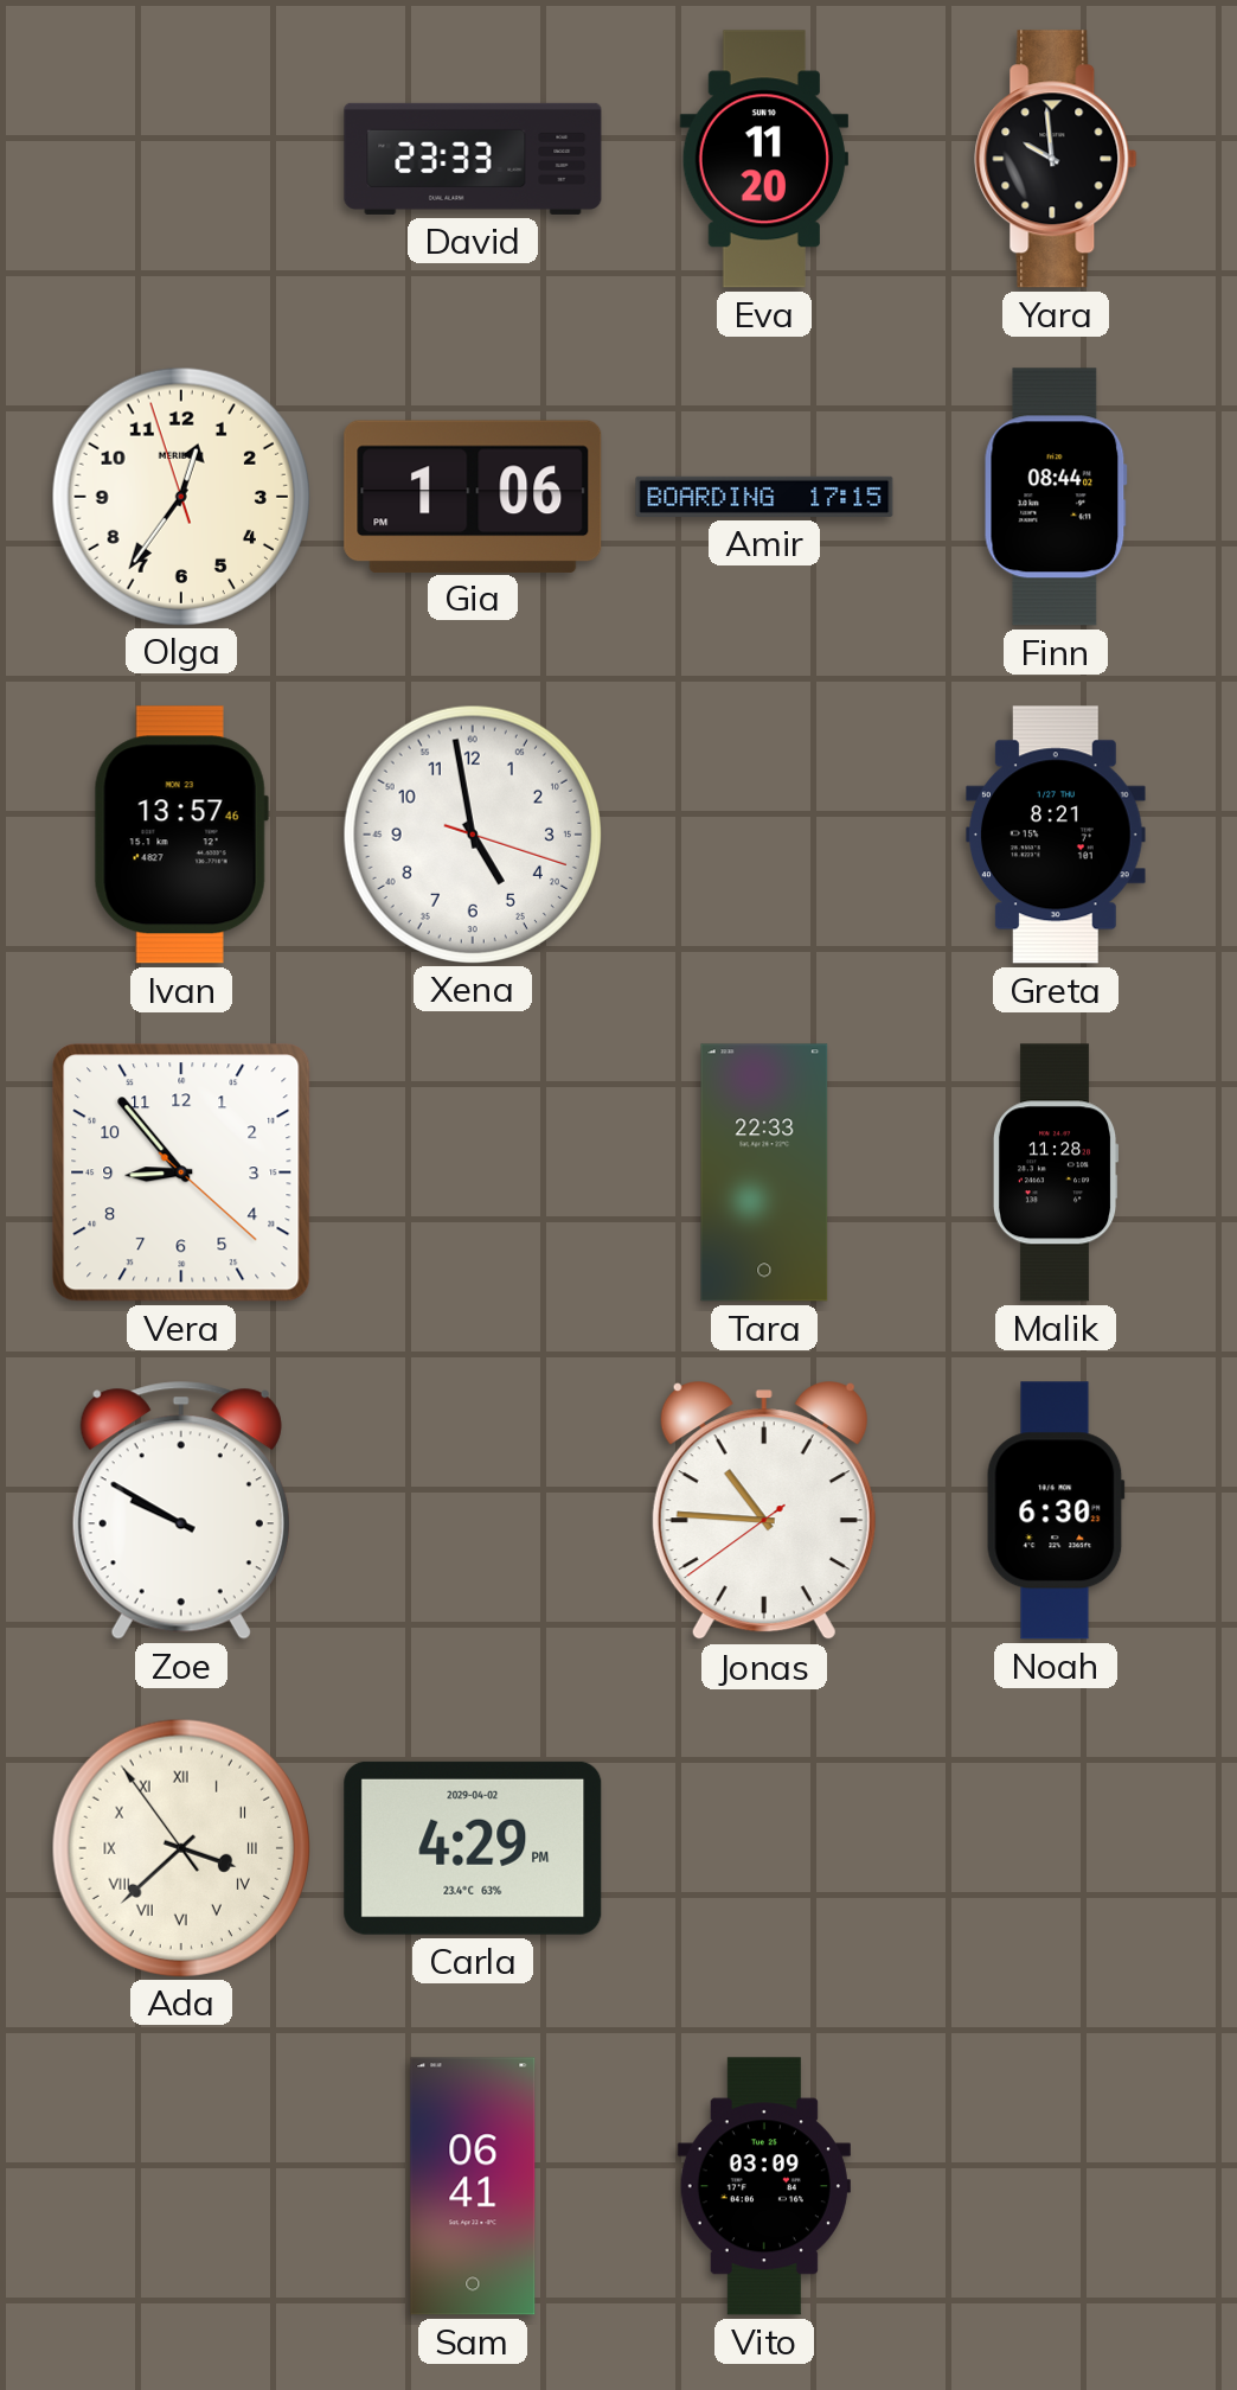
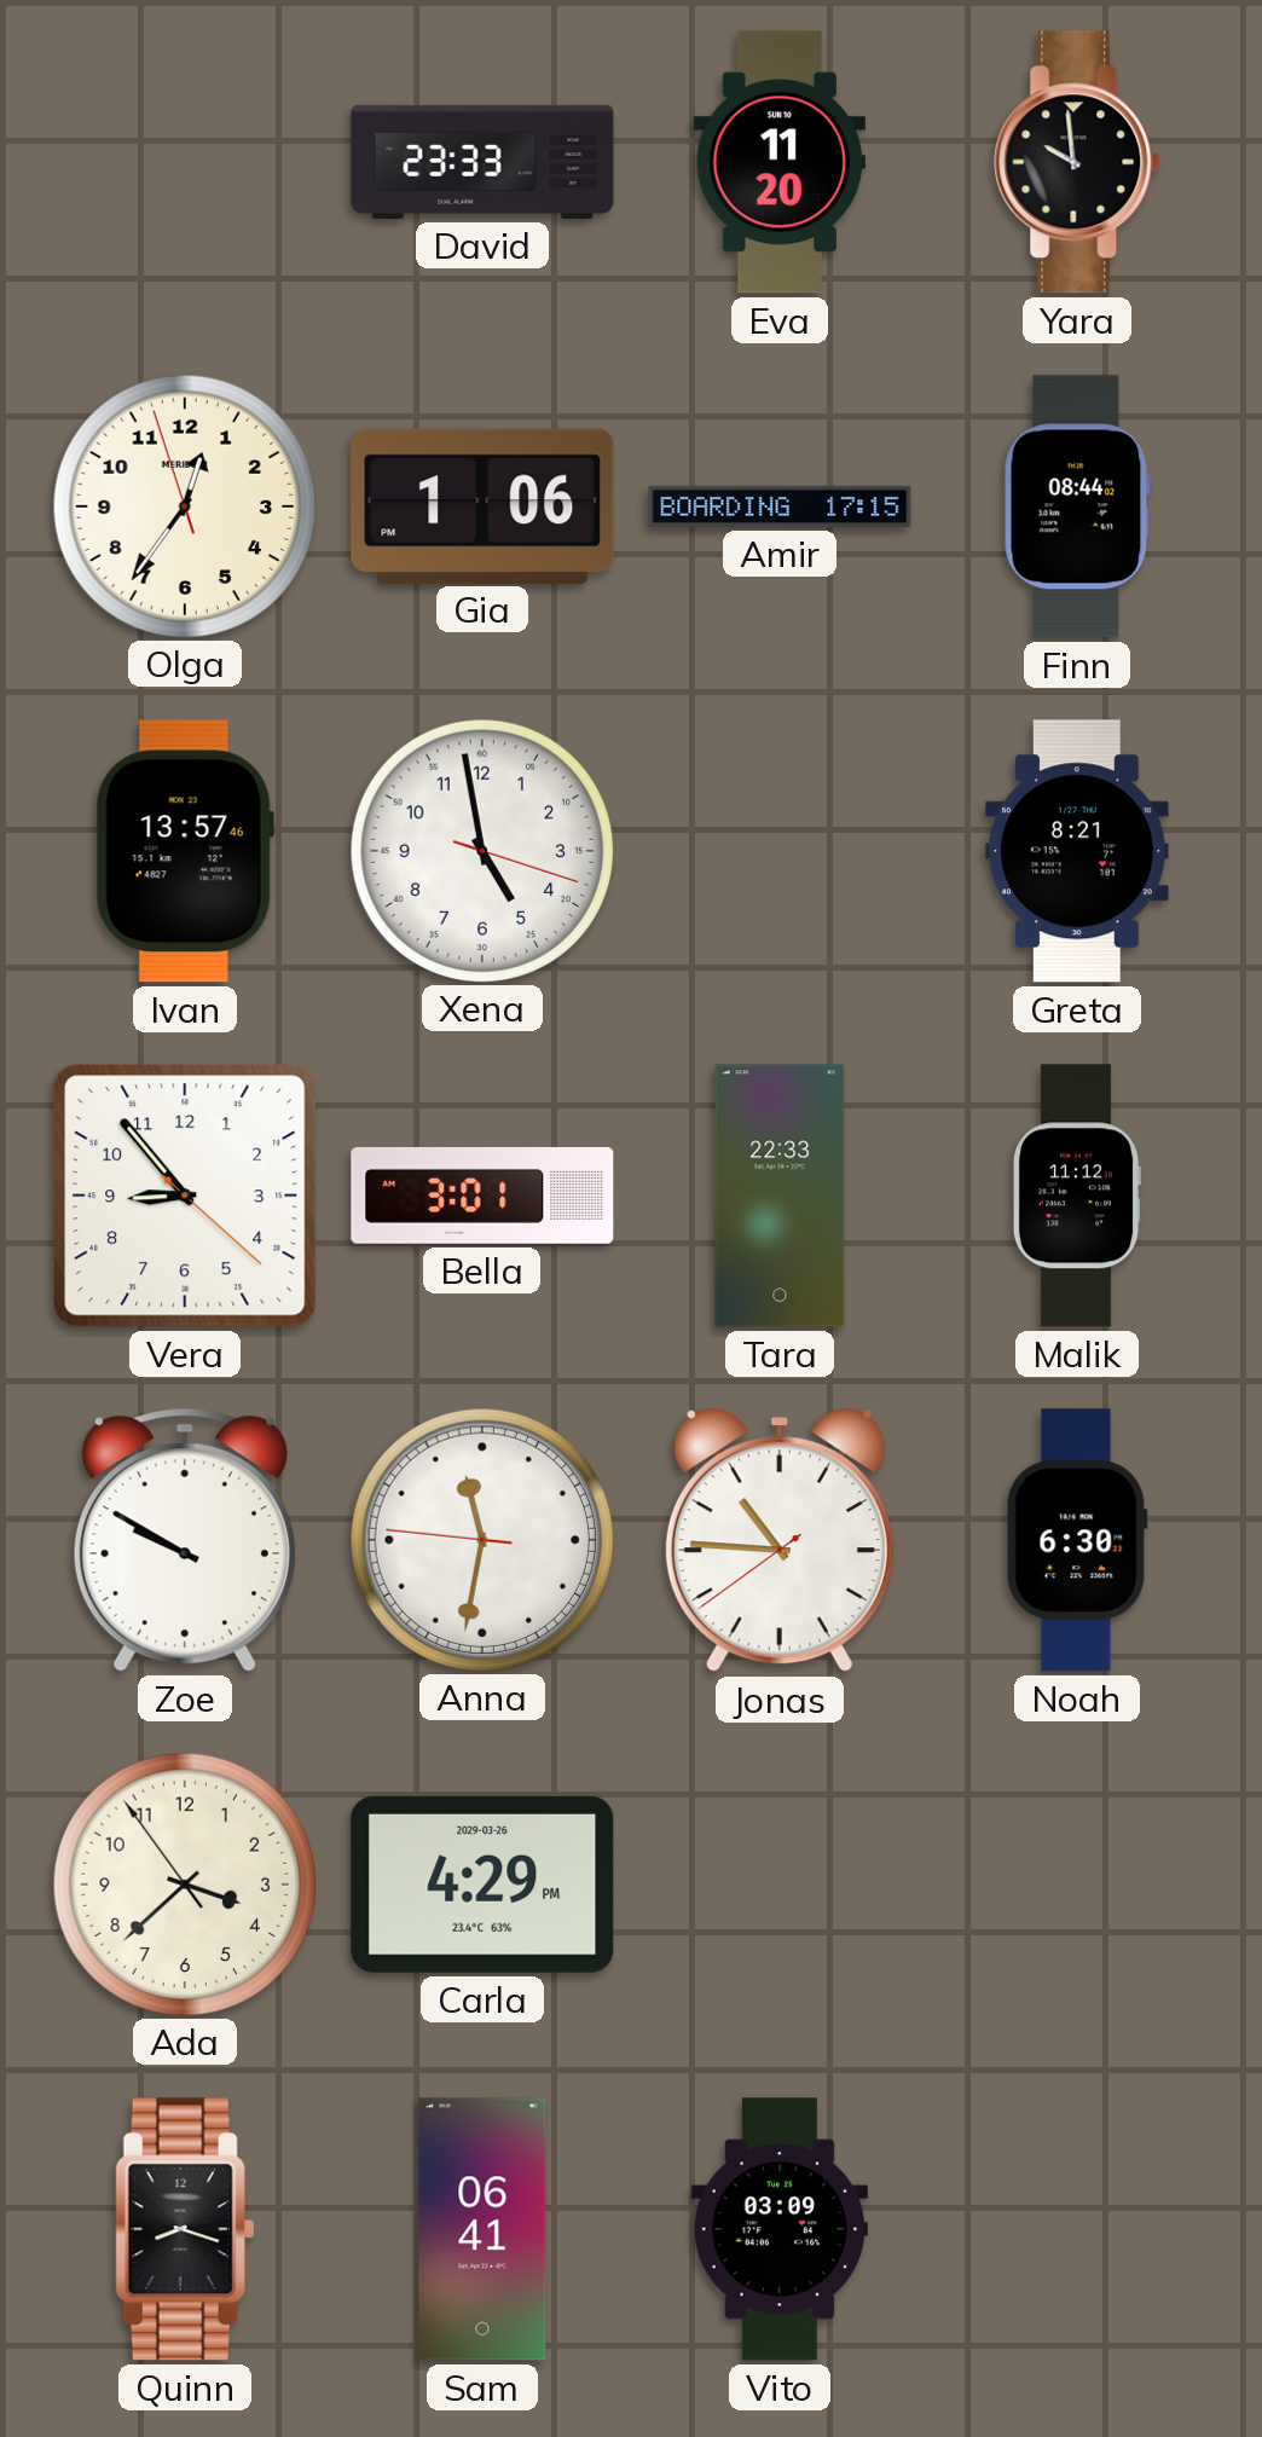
Bella: none -> 3:01 (482, 1196)
Malik: 11:28 -> 11:12 (1077, 1196)
Anna: none -> 11:31 (481, 1539)
Ada numerals: Roman -> Arabic (184, 1883)
Carla date: 2029-04-02 -> 2029-03-26 (482, 1885)
Quinn: none -> 8:18 (185, 2229)
